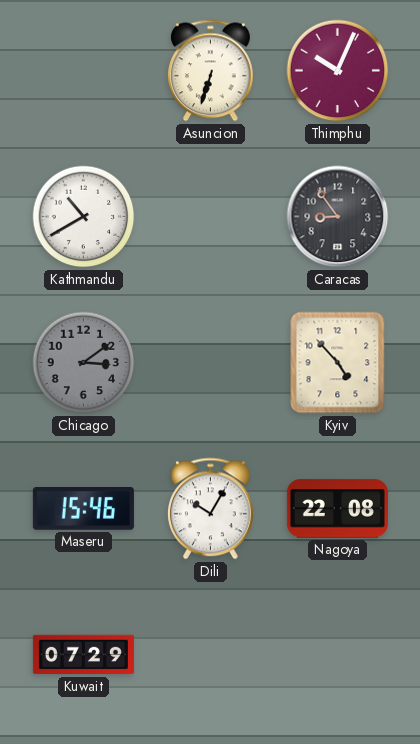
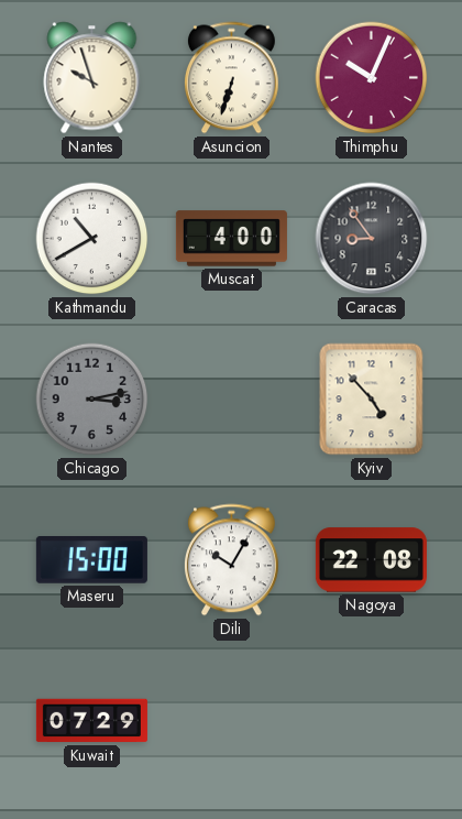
Nantes: none -> 9:57 (92, 78)
Muscat: none -> 4:00 (231, 239)
Chicago: 3:09 -> 3:13 (92, 400)
Maseru: 15:46 -> 15:00 (91, 560)
